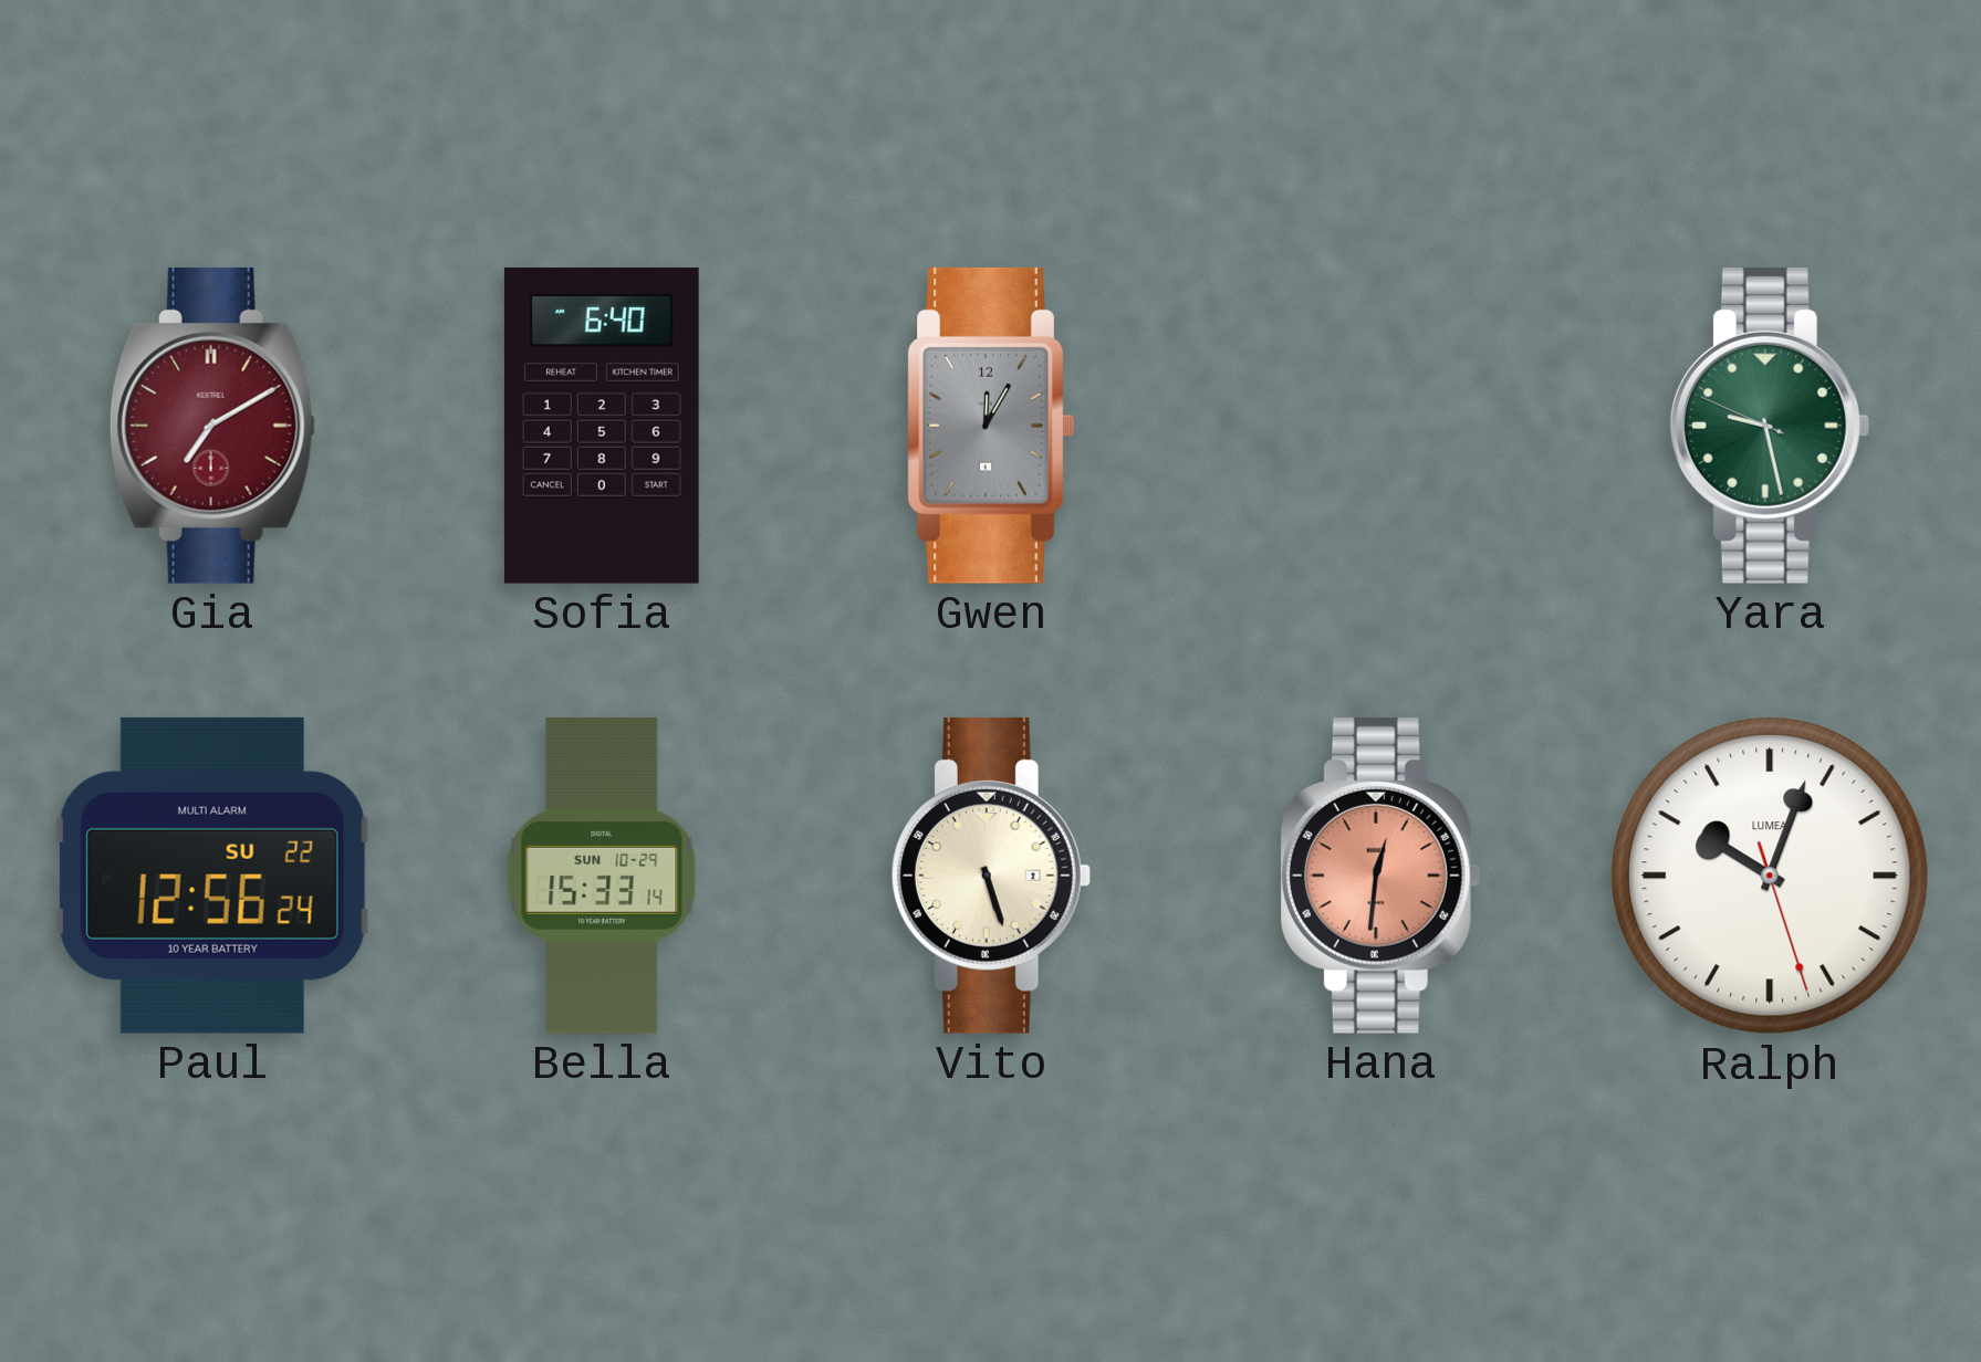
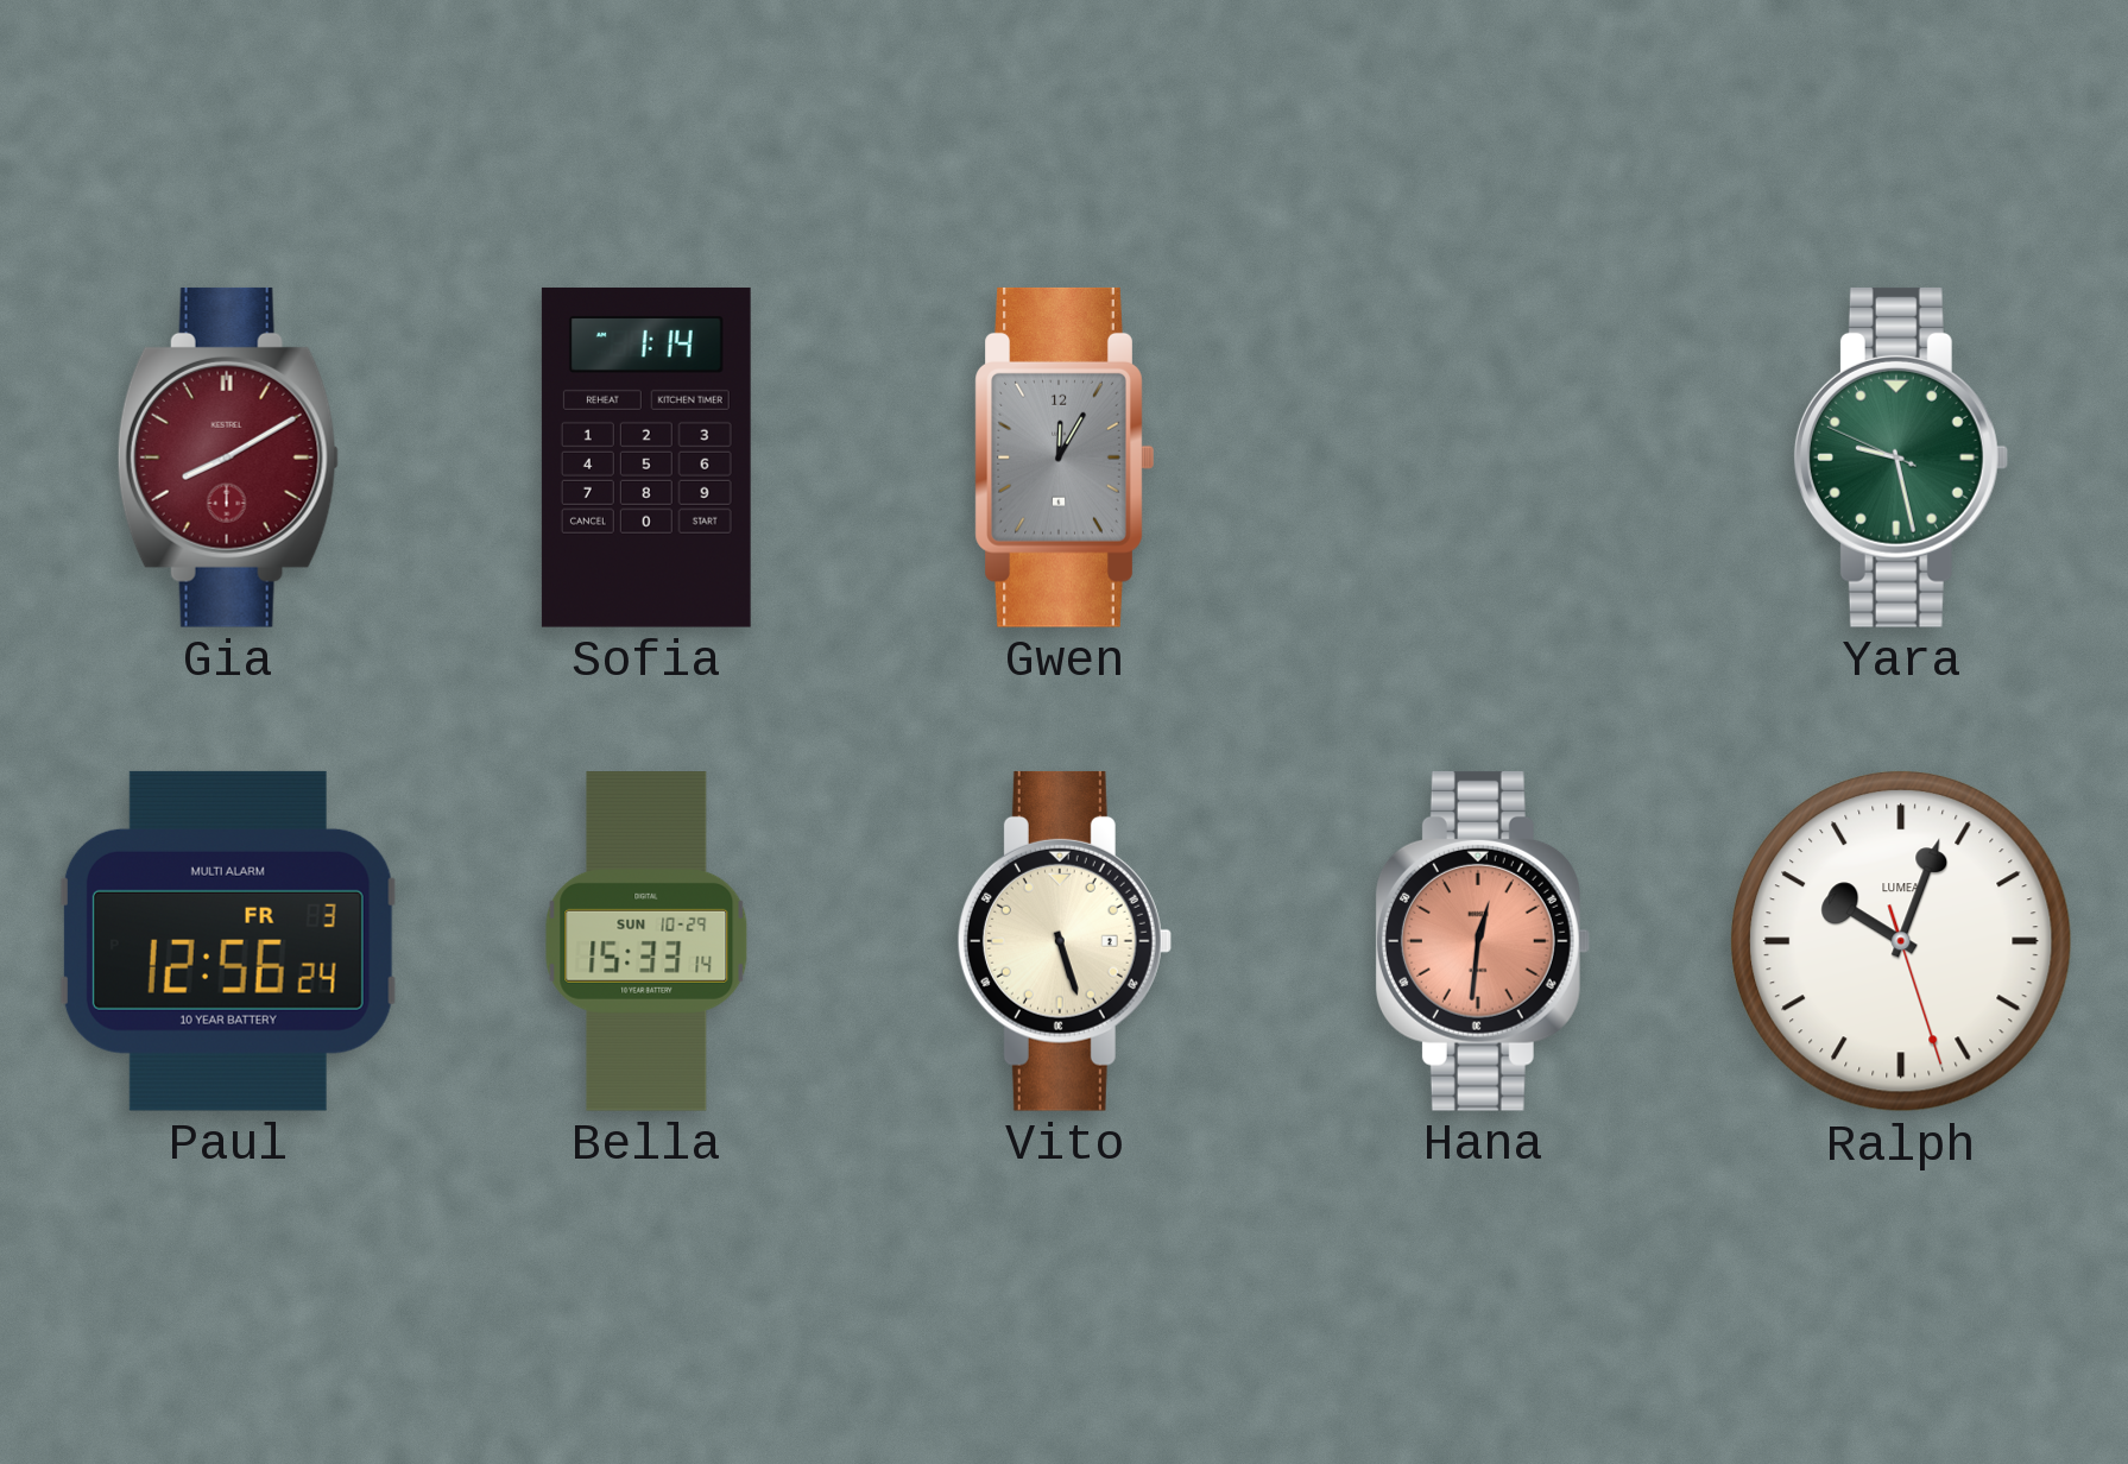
Gia: 7:10 -> 8:10 (228, 457)
Sofia: 6:40 -> 1:14 (646, 457)
Paul date: SU 22 -> FR 3 (228, 941)
